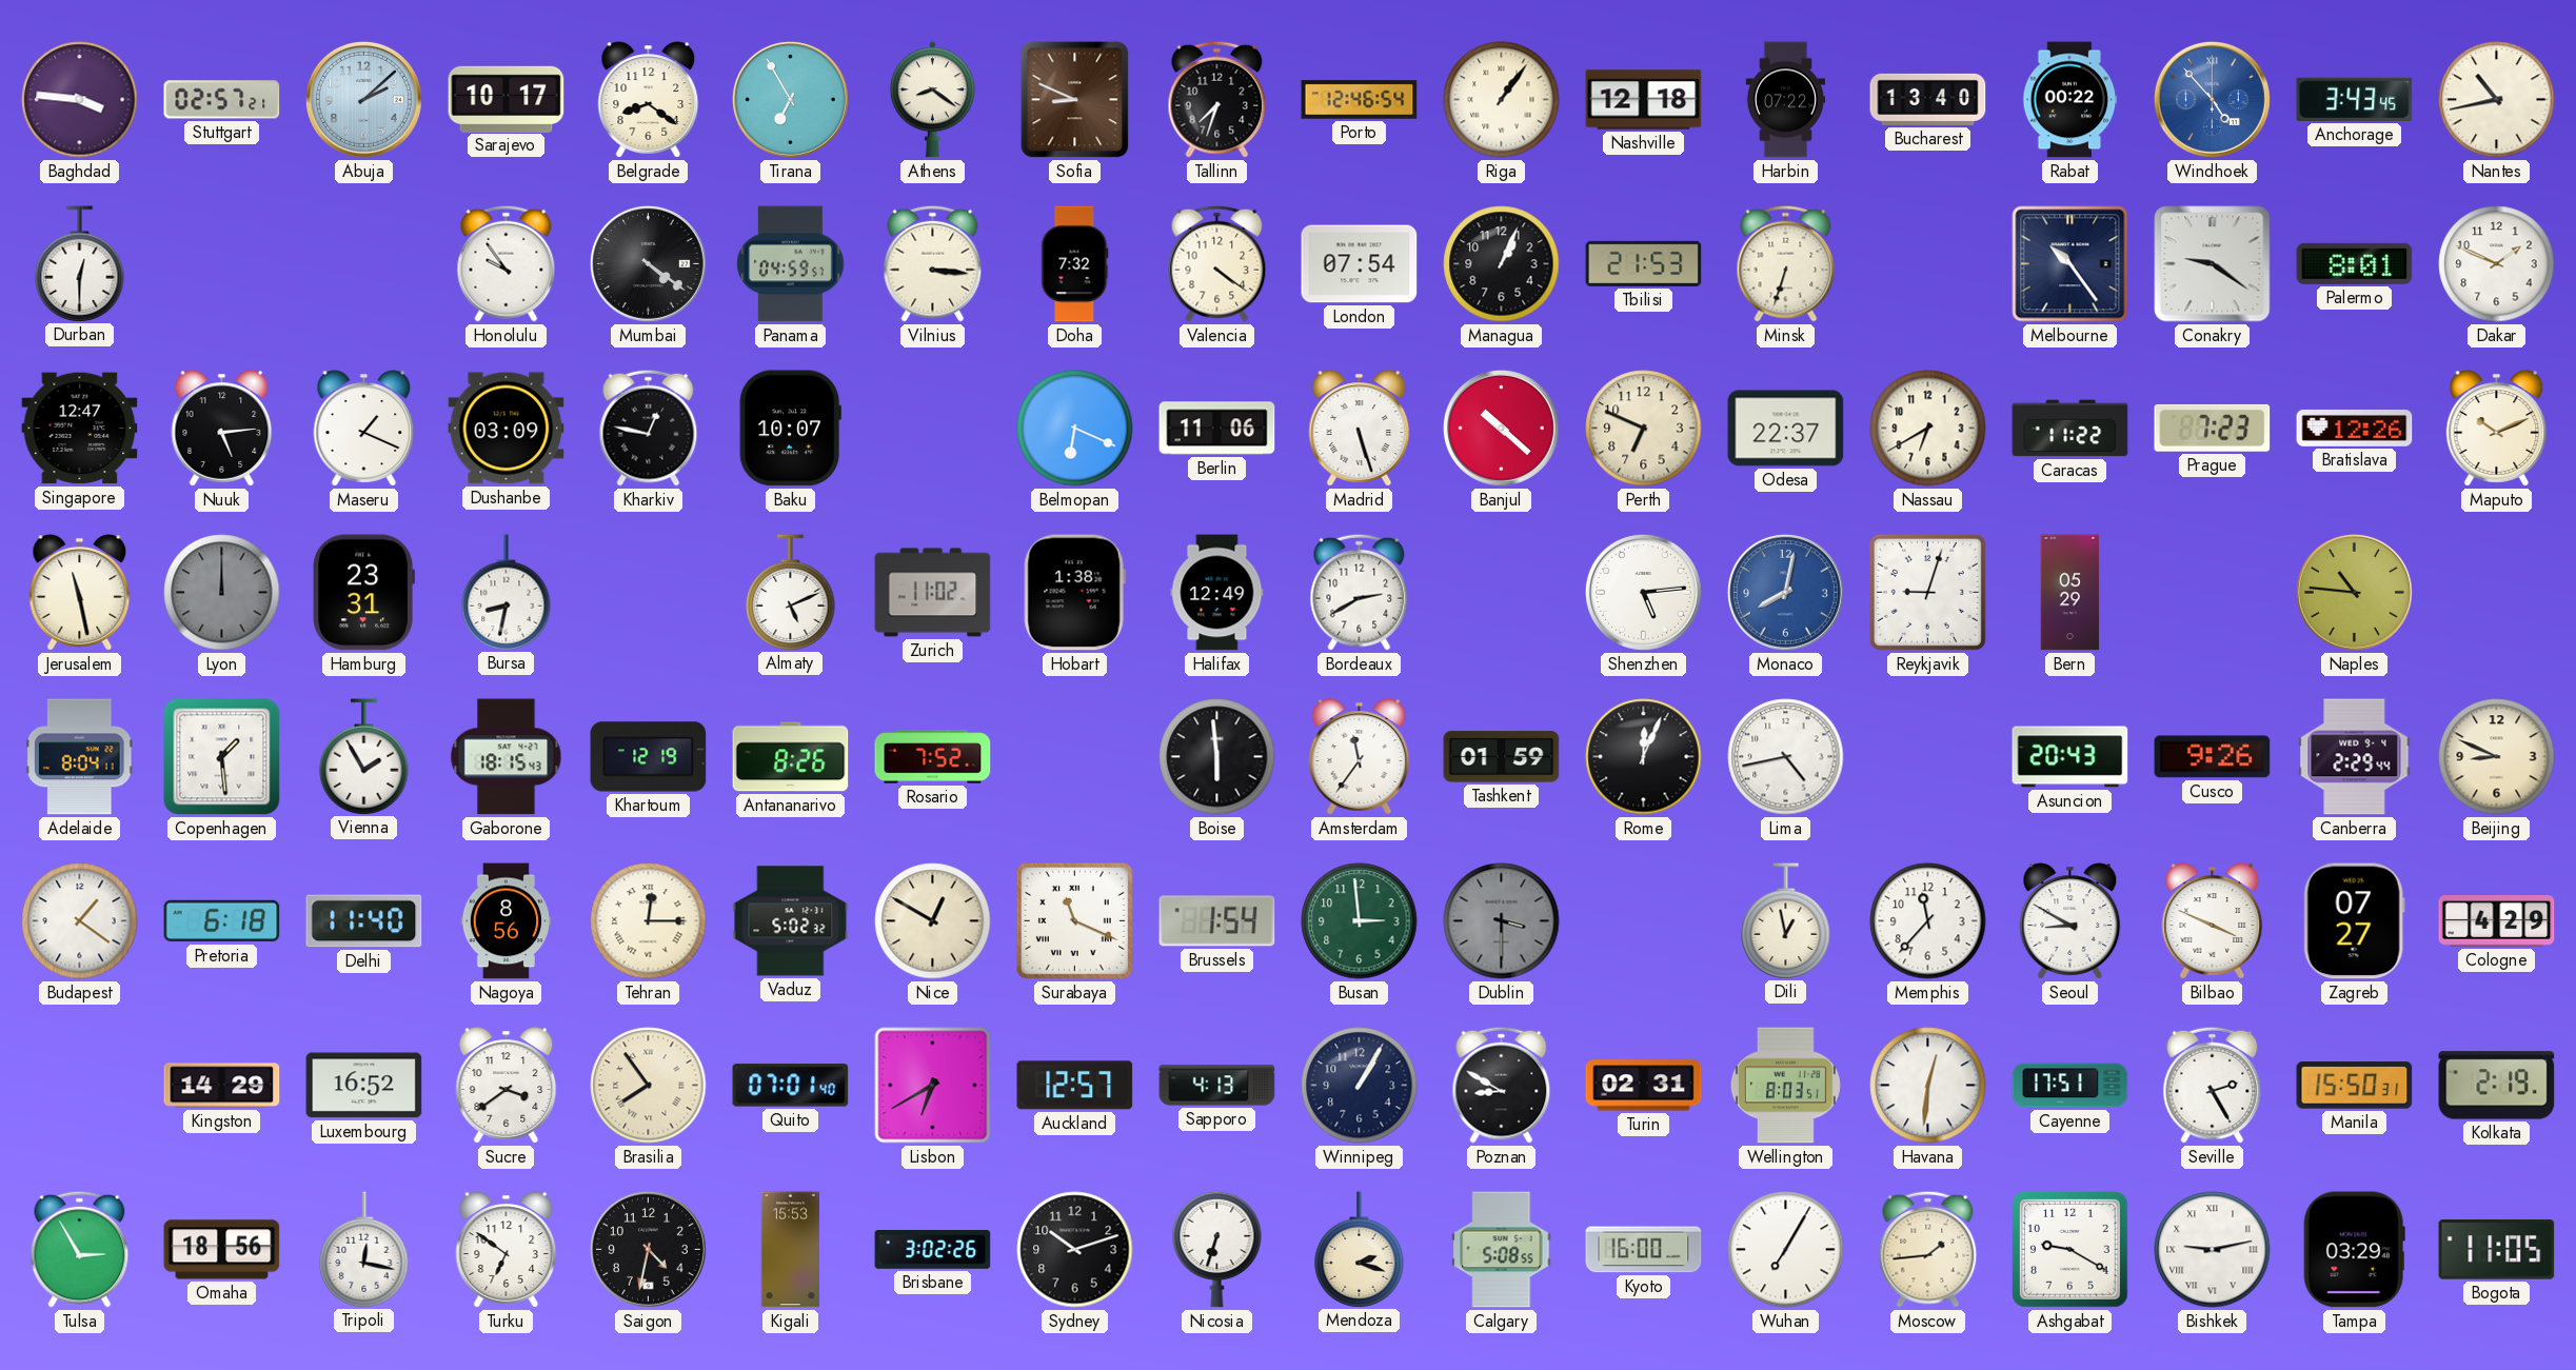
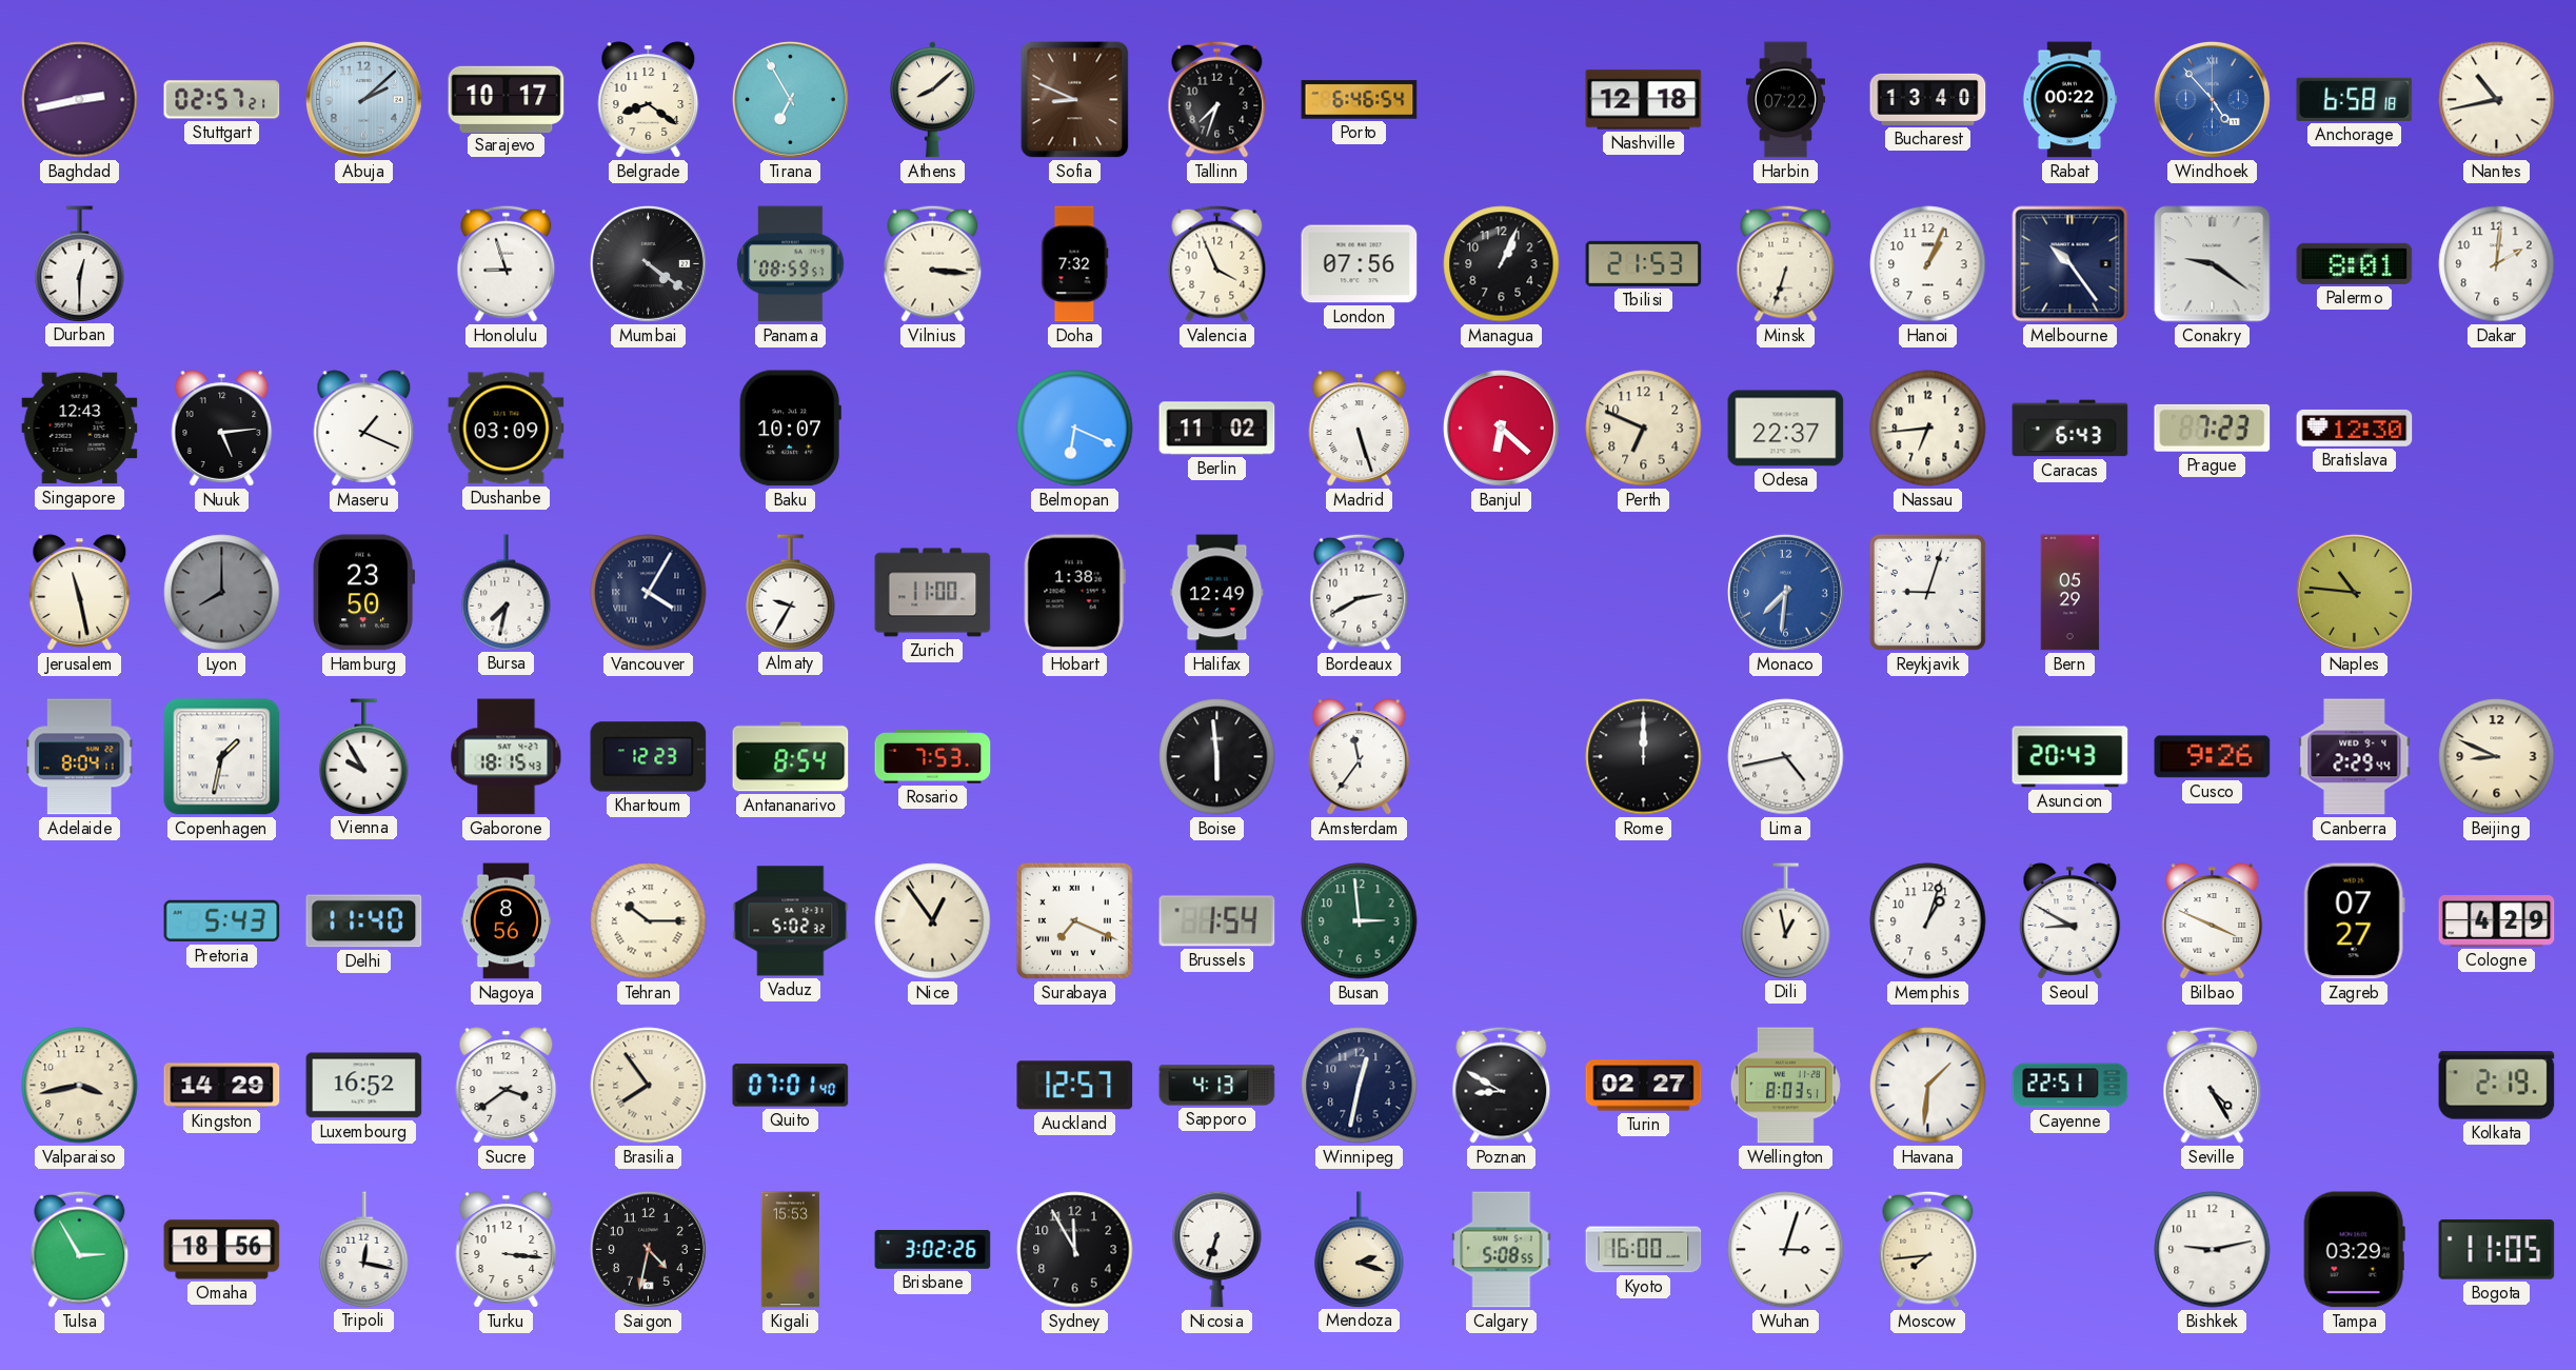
Baghdad: 3:46 -> 2:43 (80, 100)
Athens: 8:21 -> 8:08 (932, 100)
Porto: 12:46 -> 6:46 (1360, 100)
Riga: 1:06 -> none (1502, 100)
Anchorage: 3:43 -> 6:58 (2355, 99)
Honolulu: 9:54 -> 8:57 (507, 263)
Panama: 04:59 -> 08:59 (791, 264)
Valencia: 4:21 -> 3:56 (1217, 263)
London: 07:54 -> 07:56 (1360, 264)
Hanoi: none -> 1:04 (1928, 264)
Dakar: 1:49 -> 2:01 (2497, 264)
Singapore: 12:47 -> 12:43 (80, 429)
Kharkiv: 12:47 -> none (649, 428)
Berlin: 11:06 -> 11:02 (1217, 429)
Banjul: 10:22 -> 6:22 (1501, 428)
Nassau: 6:40 -> 6:44 (1928, 429)
Caracas: 11:22 -> 6:43 (2070, 429)
Bratislava: 12:26 -> 12:30 (2355, 429)
Maputo: 10:11 -> none (2497, 429)
Lyon: 12:00 -> 8:00 (222, 593)
Hamburg: 23:31 -> 23:50 (364, 593)
Bursa: 8:32 -> 7:32 (507, 592)
Vancouver: none -> 4:05 (649, 593)
Almaty: 5:11 -> 9:35 (791, 592)
Zurich: 11:02 -> 11:00 (933, 593)
Shenzhen: 5:14 -> none (1643, 592)
Monaco: 8:02 -> 7:31 (1785, 592)
Copenhagen: 1:29 -> 1:32 (222, 757)
Vienna: 1:55 -> 9:55 (364, 756)
Khartoum: 12:19 -> 12:23 (649, 757)
Antananarivo: 8:26 -> 8:54 (791, 757)
Rosario: 7:52 -> 7:53 (933, 757)
Tashkent: 01:59 -> none (1502, 757)
Rome: 12:04 -> 12:00 (1644, 757)
Budapest: 1:21 -> none (80, 921)
Pretoria: 6:18 -> 5:43 (222, 921)
Tehran: 12:15 -> 10:15 (649, 921)
Nice: 12:50 -> 12:54 (933, 921)
Surabaya: 11:19 -> 7:19 (1074, 920)
Dublin: 3:30 -> none (1502, 921)
Memphis: 11:37 -> 1:03 (1928, 921)
Valparaiso: none -> 3:43 (80, 1086)
Lisbon: 6:40 -> none (933, 1086)
Winnipeg: 1:05 -> 12:32 (1360, 1086)
Turin: 02:31 -> 02:27 (1644, 1086)
Havana: 12:31 -> 1:31 (1928, 1086)
Cayenne: 17:51 -> 22:51 (2070, 1086)
Seville: 2:25 -> 4:25 (2213, 1085)
Manila: 15:50 -> none (2355, 1086)
Turku: 6:51 -> 3:16 (507, 1250)
Sydney: 10:12 -> 11:55 (1075, 1250)
Wuhan: 7:05 -> 3:03 (1786, 1250)
Moscow: 1:44 -> 7:44 (1928, 1249)
Ashgabat: 9:20 -> none (2070, 1250)
Bishkek numerals: Roman -> Arabic (2213, 1250)
